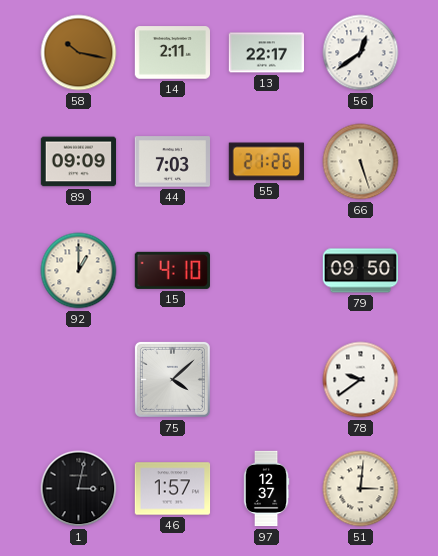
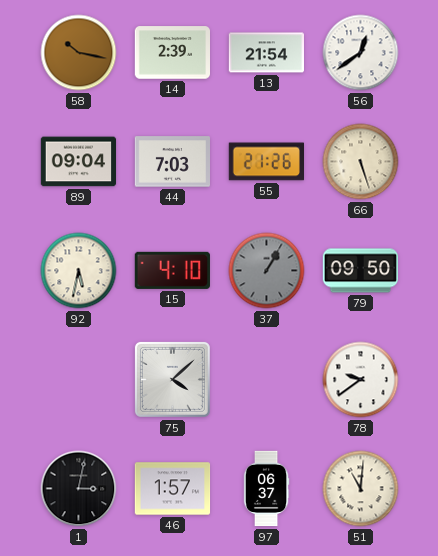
14: 2:11 -> 2:39 (173, 53)
13: 22:17 -> 21:54 (267, 53)
89: 09:09 -> 09:04 (79, 162)
92: 1:00 -> 5:32 (79, 271)
37: none -> 1:05 (267, 271)
97: 12:37 -> 06:37 (266, 489)
51: 3:01 -> 11:01 (361, 489)
